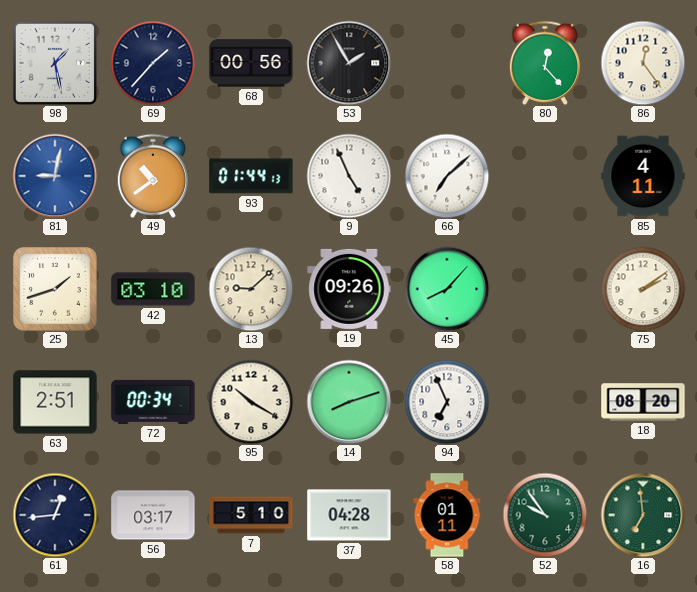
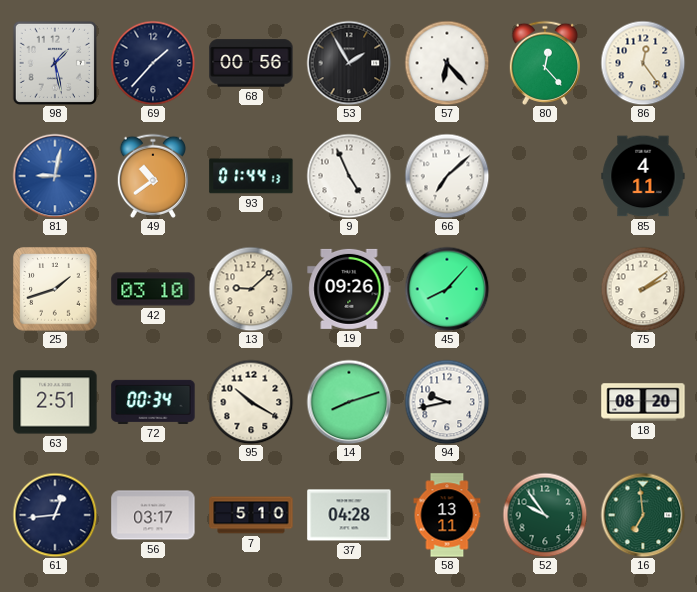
57: none -> 6:23 (447, 63)
94: 6:56 -> 9:43 (447, 402)
58: 01:11 -> 13:11 (447, 515)
